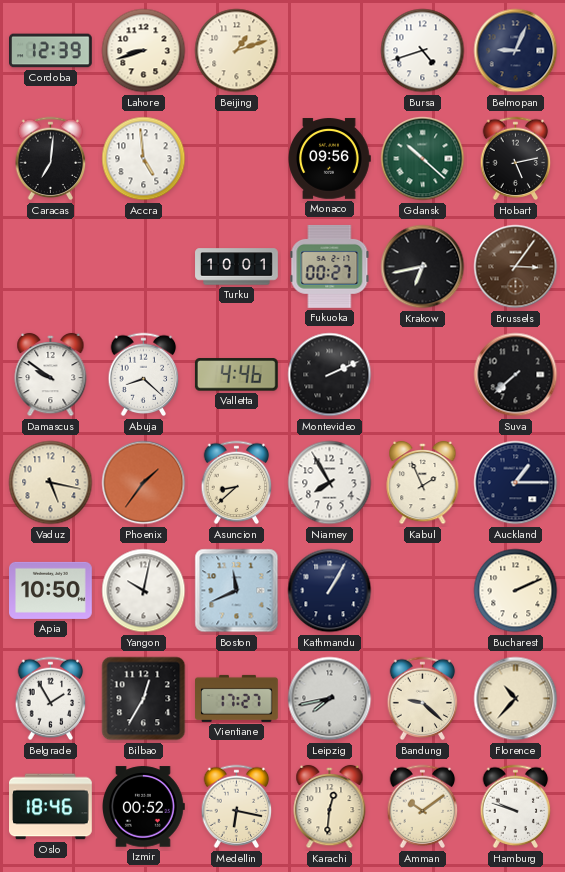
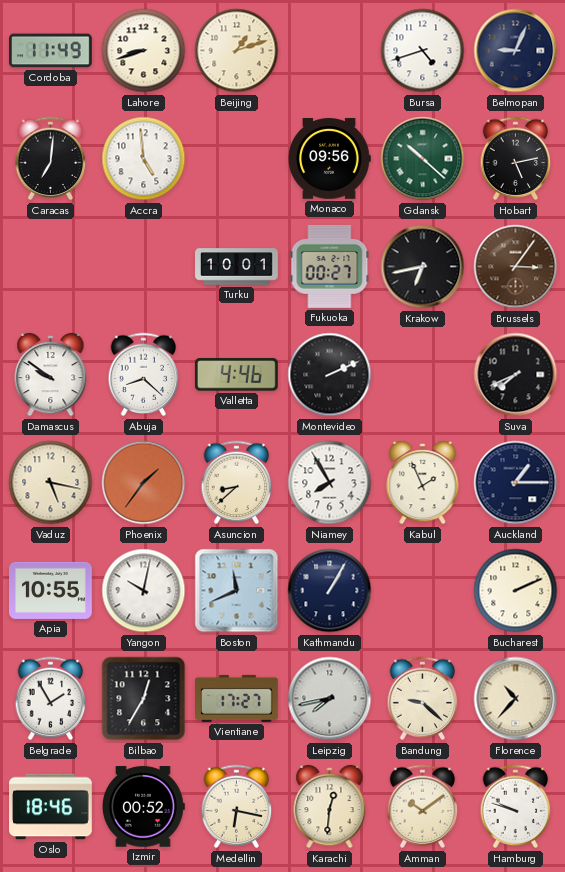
Cordoba: 12:39 -> 11:49 (51, 51)
Suva: 7:38 -> 7:41 (516, 375)
Apia: 10:50 -> 10:55 (51, 590)
